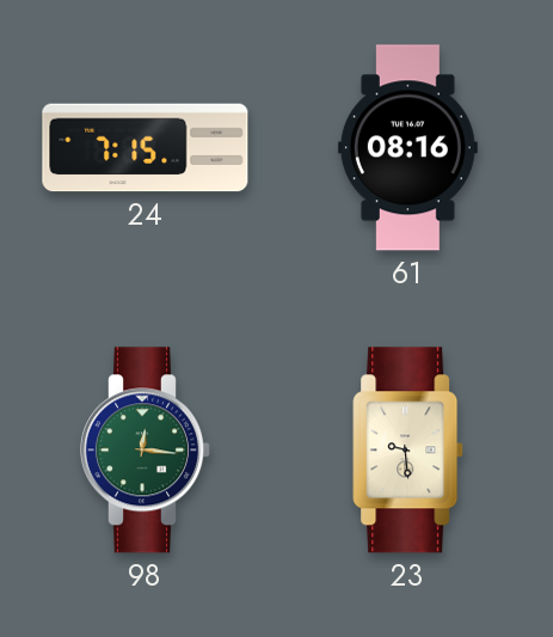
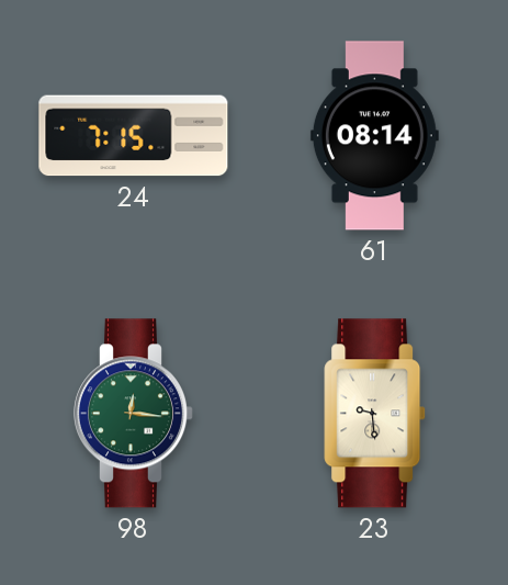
61: 08:16 -> 08:14 (374, 136)
